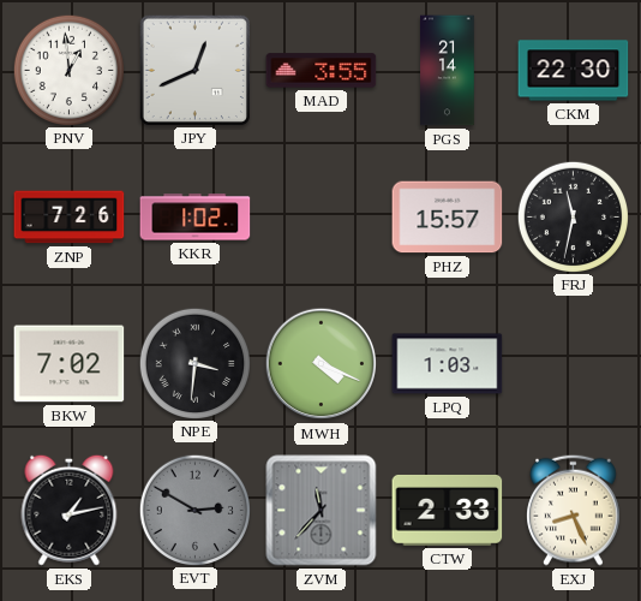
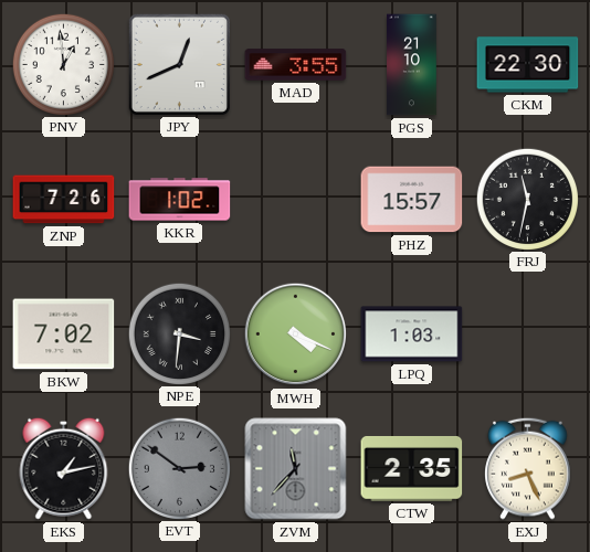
PGS: 21:14 -> 21:10 (412, 65)
EVT: 2:50 -> 2:51 (179, 468)
CTW: 2:33 -> 2:35 (412, 468)
